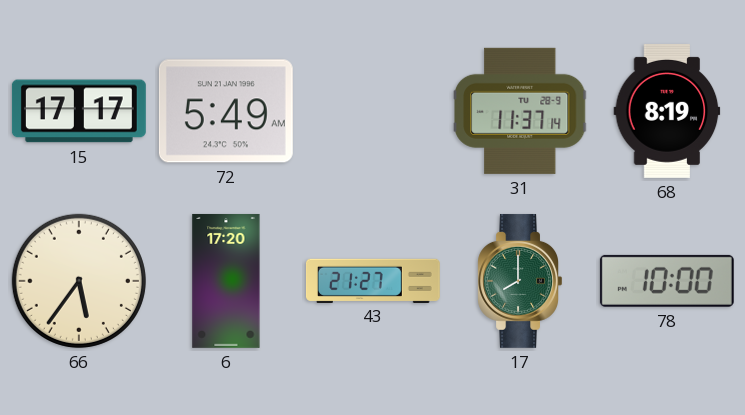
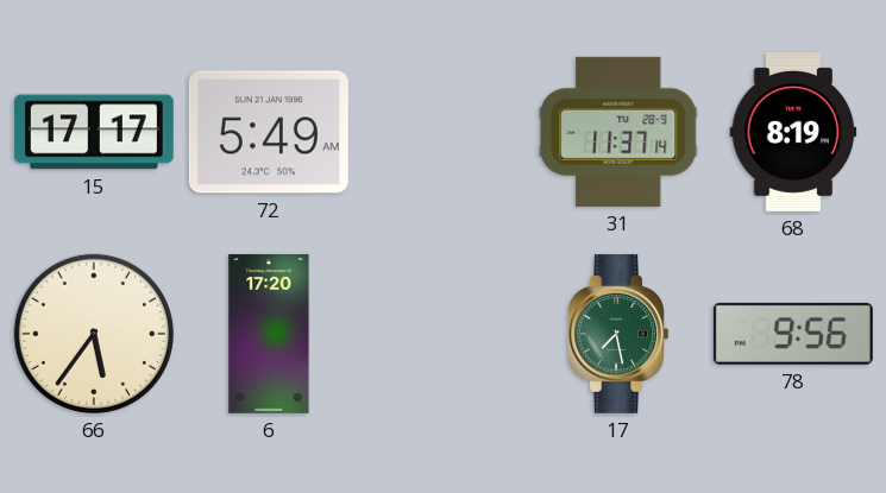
43: 21:27 -> none (373, 280)
17: 8:00 -> 7:28 (618, 334)
78: 10:00 -> 9:56 (793, 334)
